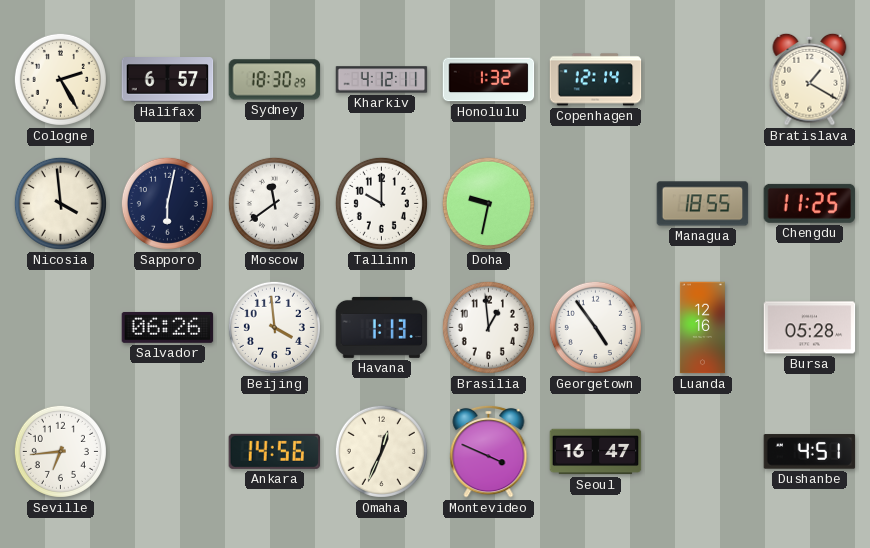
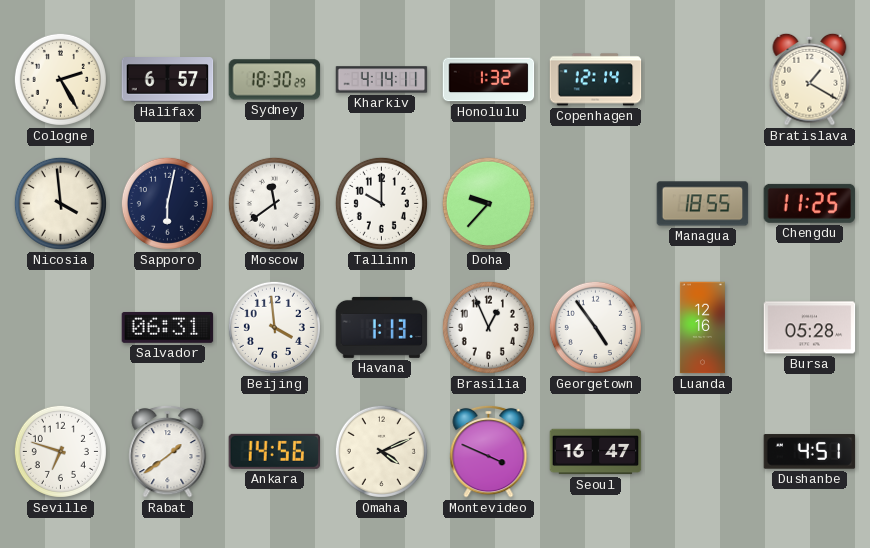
Kharkiv: 4:12 -> 4:14 (382, 80)
Doha: 9:32 -> 9:37 (488, 203)
Salvador: 06:26 -> 06:31 (168, 328)
Brasilia: 12:59 -> 12:56 (488, 327)
Seville: 6:44 -> 6:48 (60, 451)
Rabat: none -> 1:39 (168, 451)
Omaha: 12:34 -> 4:11 (381, 451)
